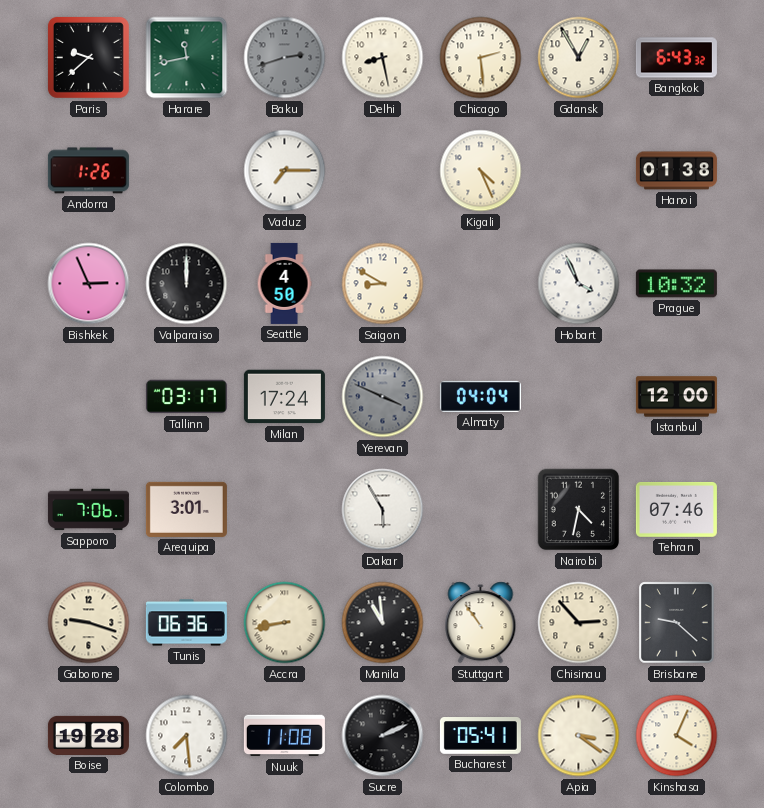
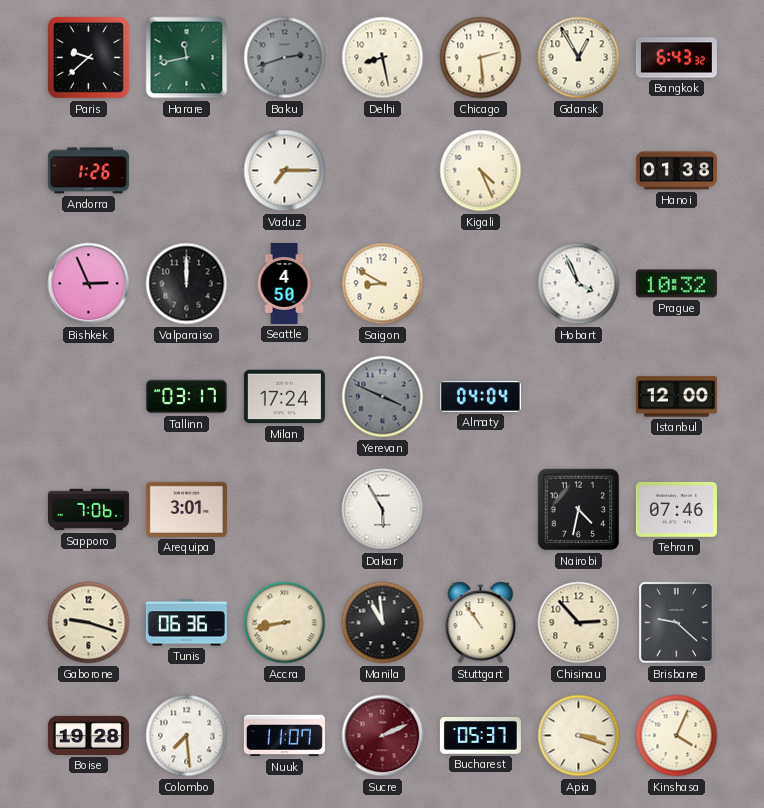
Nuuk: 11:08 -> 11:07 (284, 736)
Sucre dial: black -> burgundy (383, 736)
Bucharest: 05:41 -> 05:37 (480, 736)
Apia: 3:21 -> 3:18 (579, 736)
